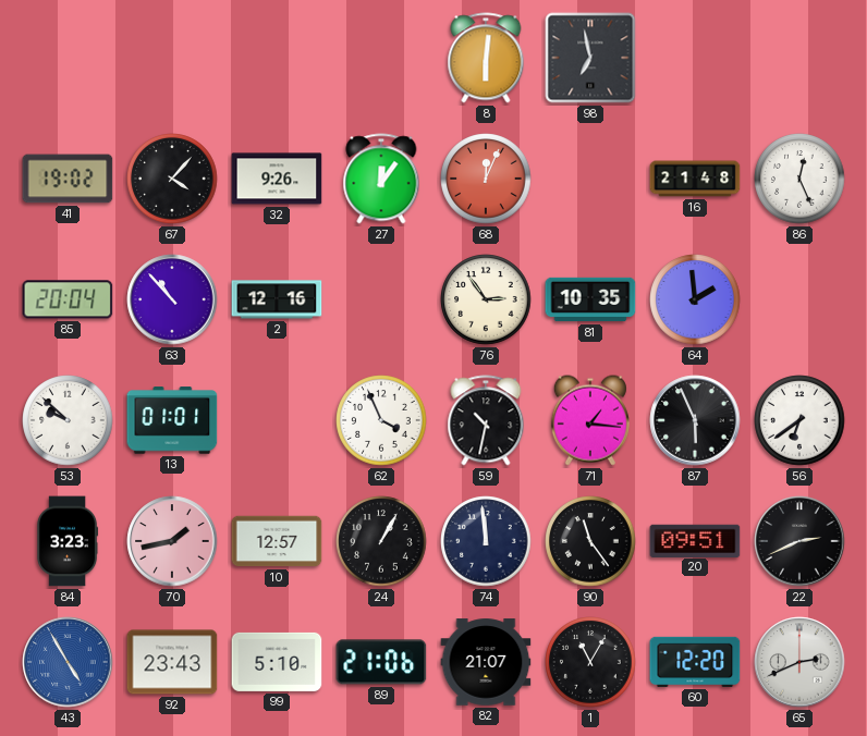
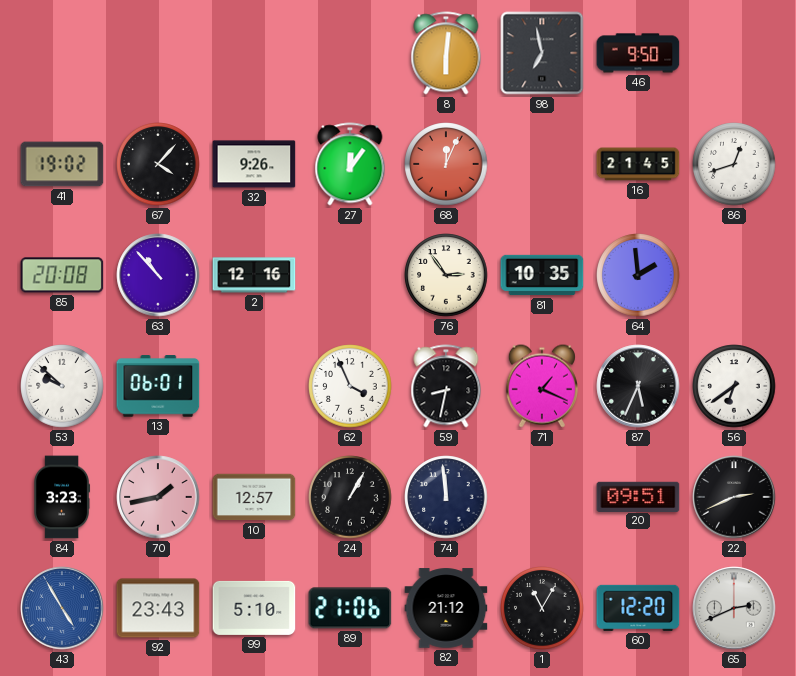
46: none -> 9:50 (638, 53)
16: 21:48 -> 21:45 (638, 164)
86: 12:26 -> 12:42 (734, 164)
85: 20:04 -> 20:08 (62, 275)
13: 01:01 -> 06:01 (158, 386)
59: 10:32 -> 8:32 (446, 386)
71: 1:16 -> 1:19 (542, 386)
87: 5:56 -> 5:34 (638, 386)
90: 11:24 -> none (590, 541)
82: 21:07 -> 21:12 (446, 608)
